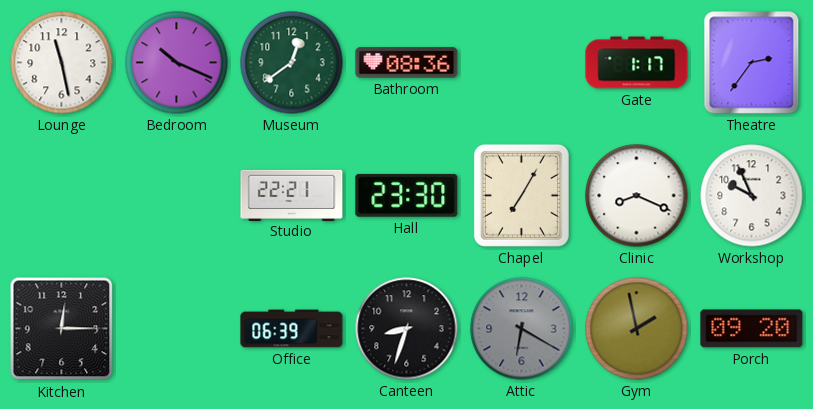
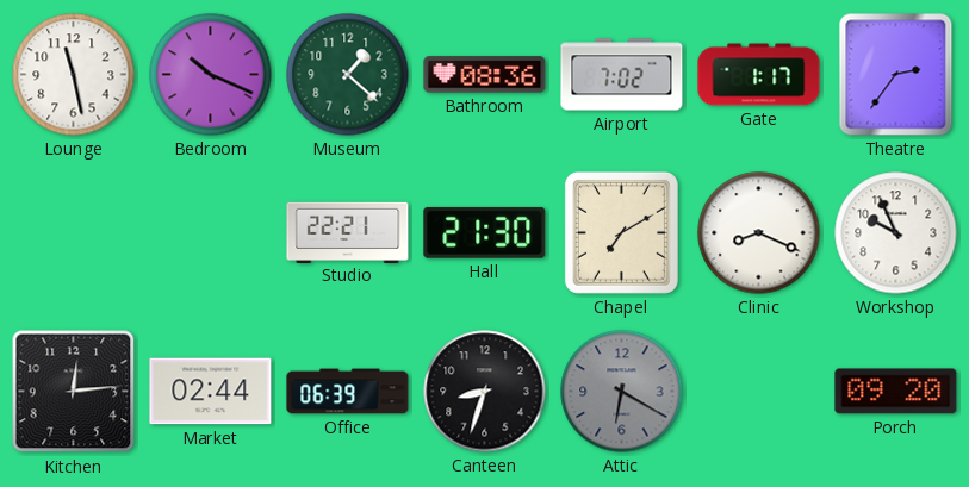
Museum: 12:39 -> 1:22 (348, 75)
Airport: none -> 7:02 (622, 75)
Hall: 23:30 -> 21:30 (485, 232)
Chapel: 7:05 -> 7:10 (621, 232)
Kitchen: 12:15 -> 12:14 (74, 392)
Market: none -> 02:44 (211, 392)
Gym: 1:58 -> none (637, 329)
